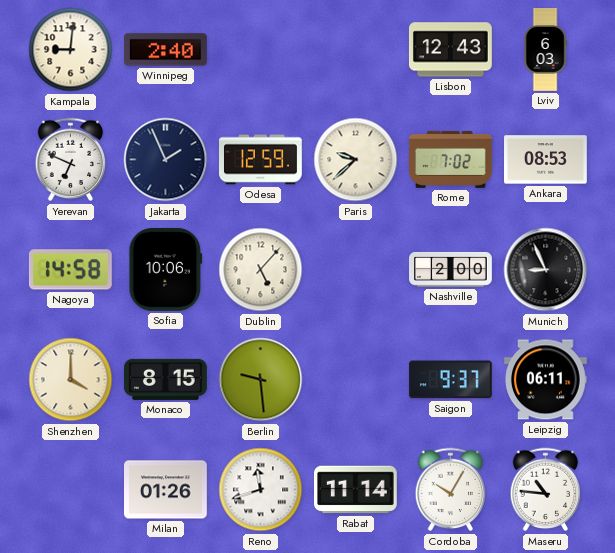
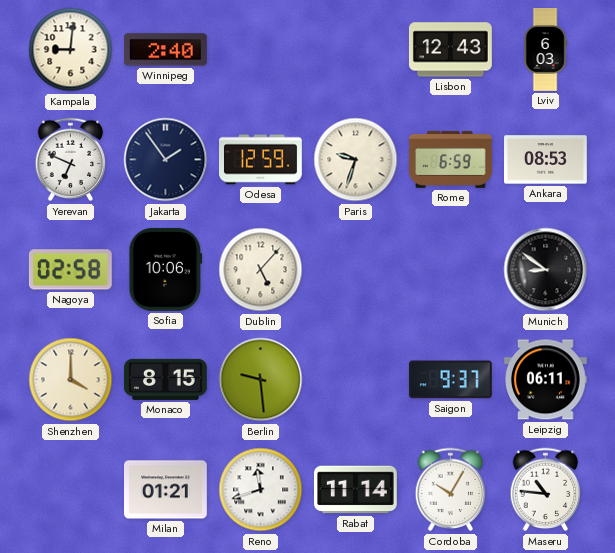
Jakarta: 1:56 -> 1:54 (166, 160)
Paris: 9:38 -> 9:33 (356, 160)
Rome: 7:02 -> 6:59 (451, 159)
Nagoya: 14:58 -> 02:58 (70, 270)
Nashville: 2:00 -> none (451, 269)
Munich: 8:56 -> 8:51 (546, 270)
Milan: 01:26 -> 01:21 (166, 490)
